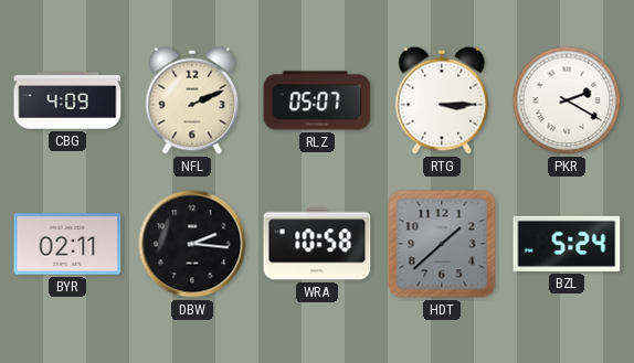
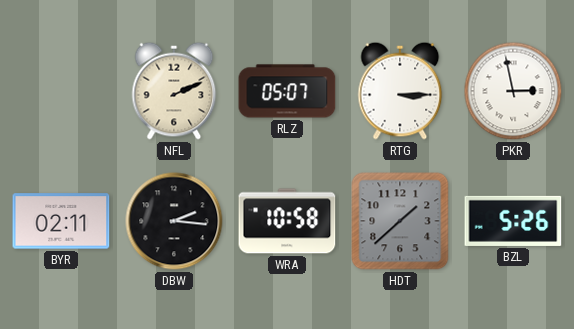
CBG: 4:09 -> none (67, 100)
PKR: 2:20 -> 2:58 (513, 91)
BZL: 5:24 -> 5:26 (513, 221)
